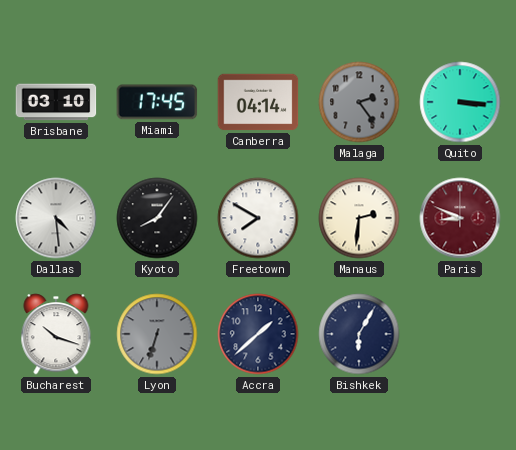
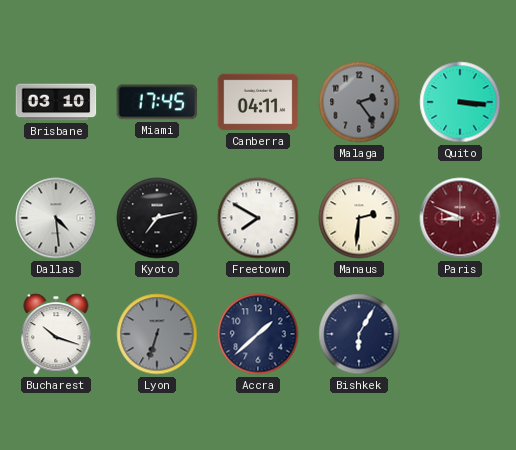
Canberra: 04:14 -> 04:11 (258, 102)
Kyoto: 8:06 -> 7:13 (157, 218)
